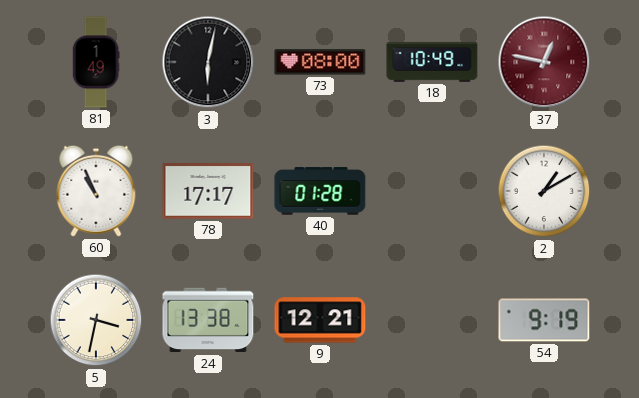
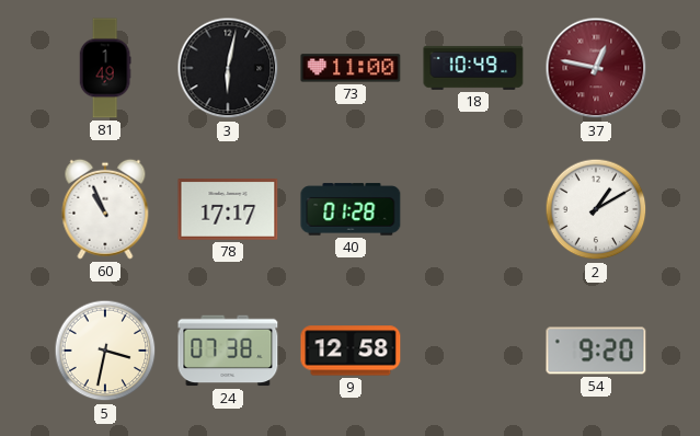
73: 08:00 -> 11:00 (351, 68)
24: 13:38 -> 07:38 (228, 351)
9: 12:21 -> 12:58 (351, 351)
54: 9:19 -> 9:20 (596, 351)
